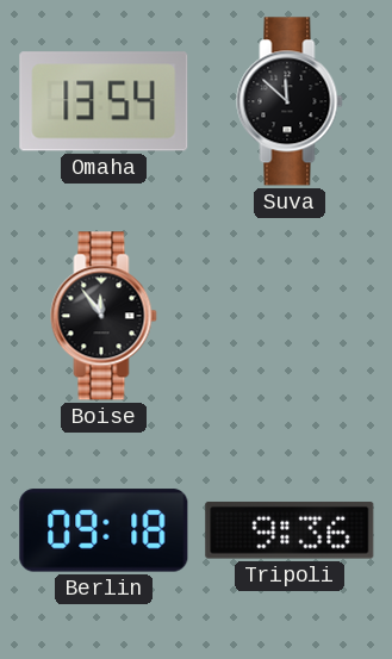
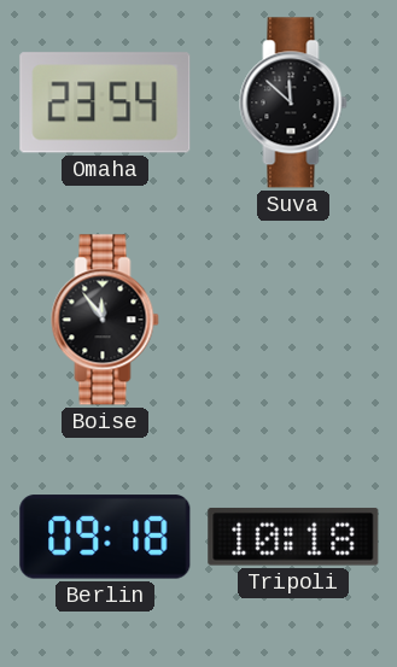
Omaha: 13:54 -> 23:54 (105, 103)
Tripoli: 9:36 -> 10:18 (293, 537)
